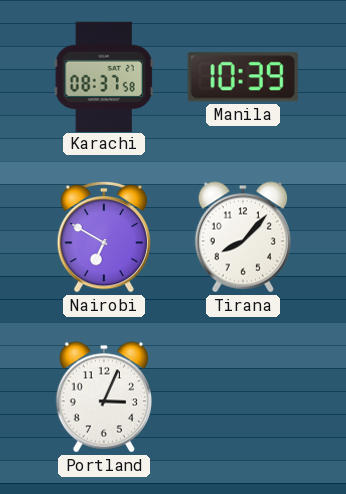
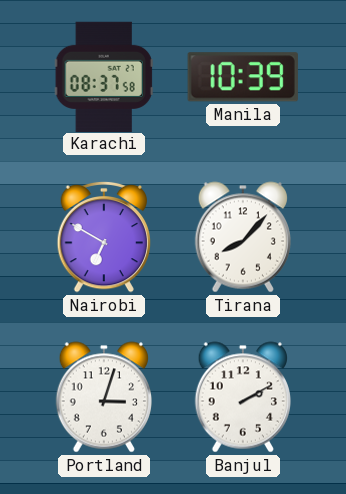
Portland: 3:04 -> 3:03 (103, 397)
Banjul: none -> 2:10 (242, 397)
